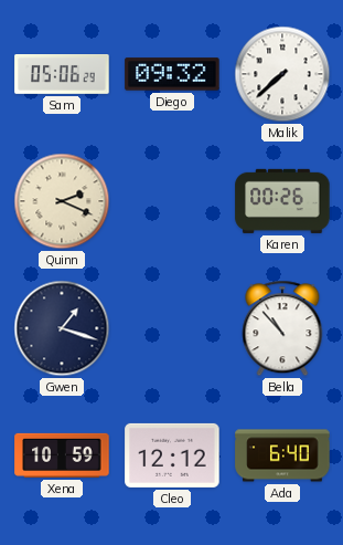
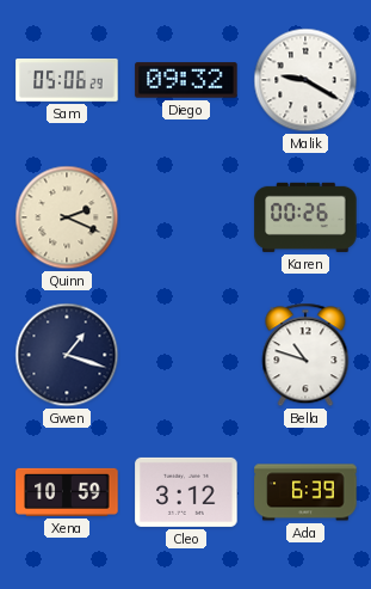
Malik: 7:38 -> 9:20 (305, 80)
Bella: 10:53 -> 10:48 (305, 355)
Cleo: 12:12 -> 3:12 (186, 492)
Ada: 6:40 -> 6:39 (305, 492)
